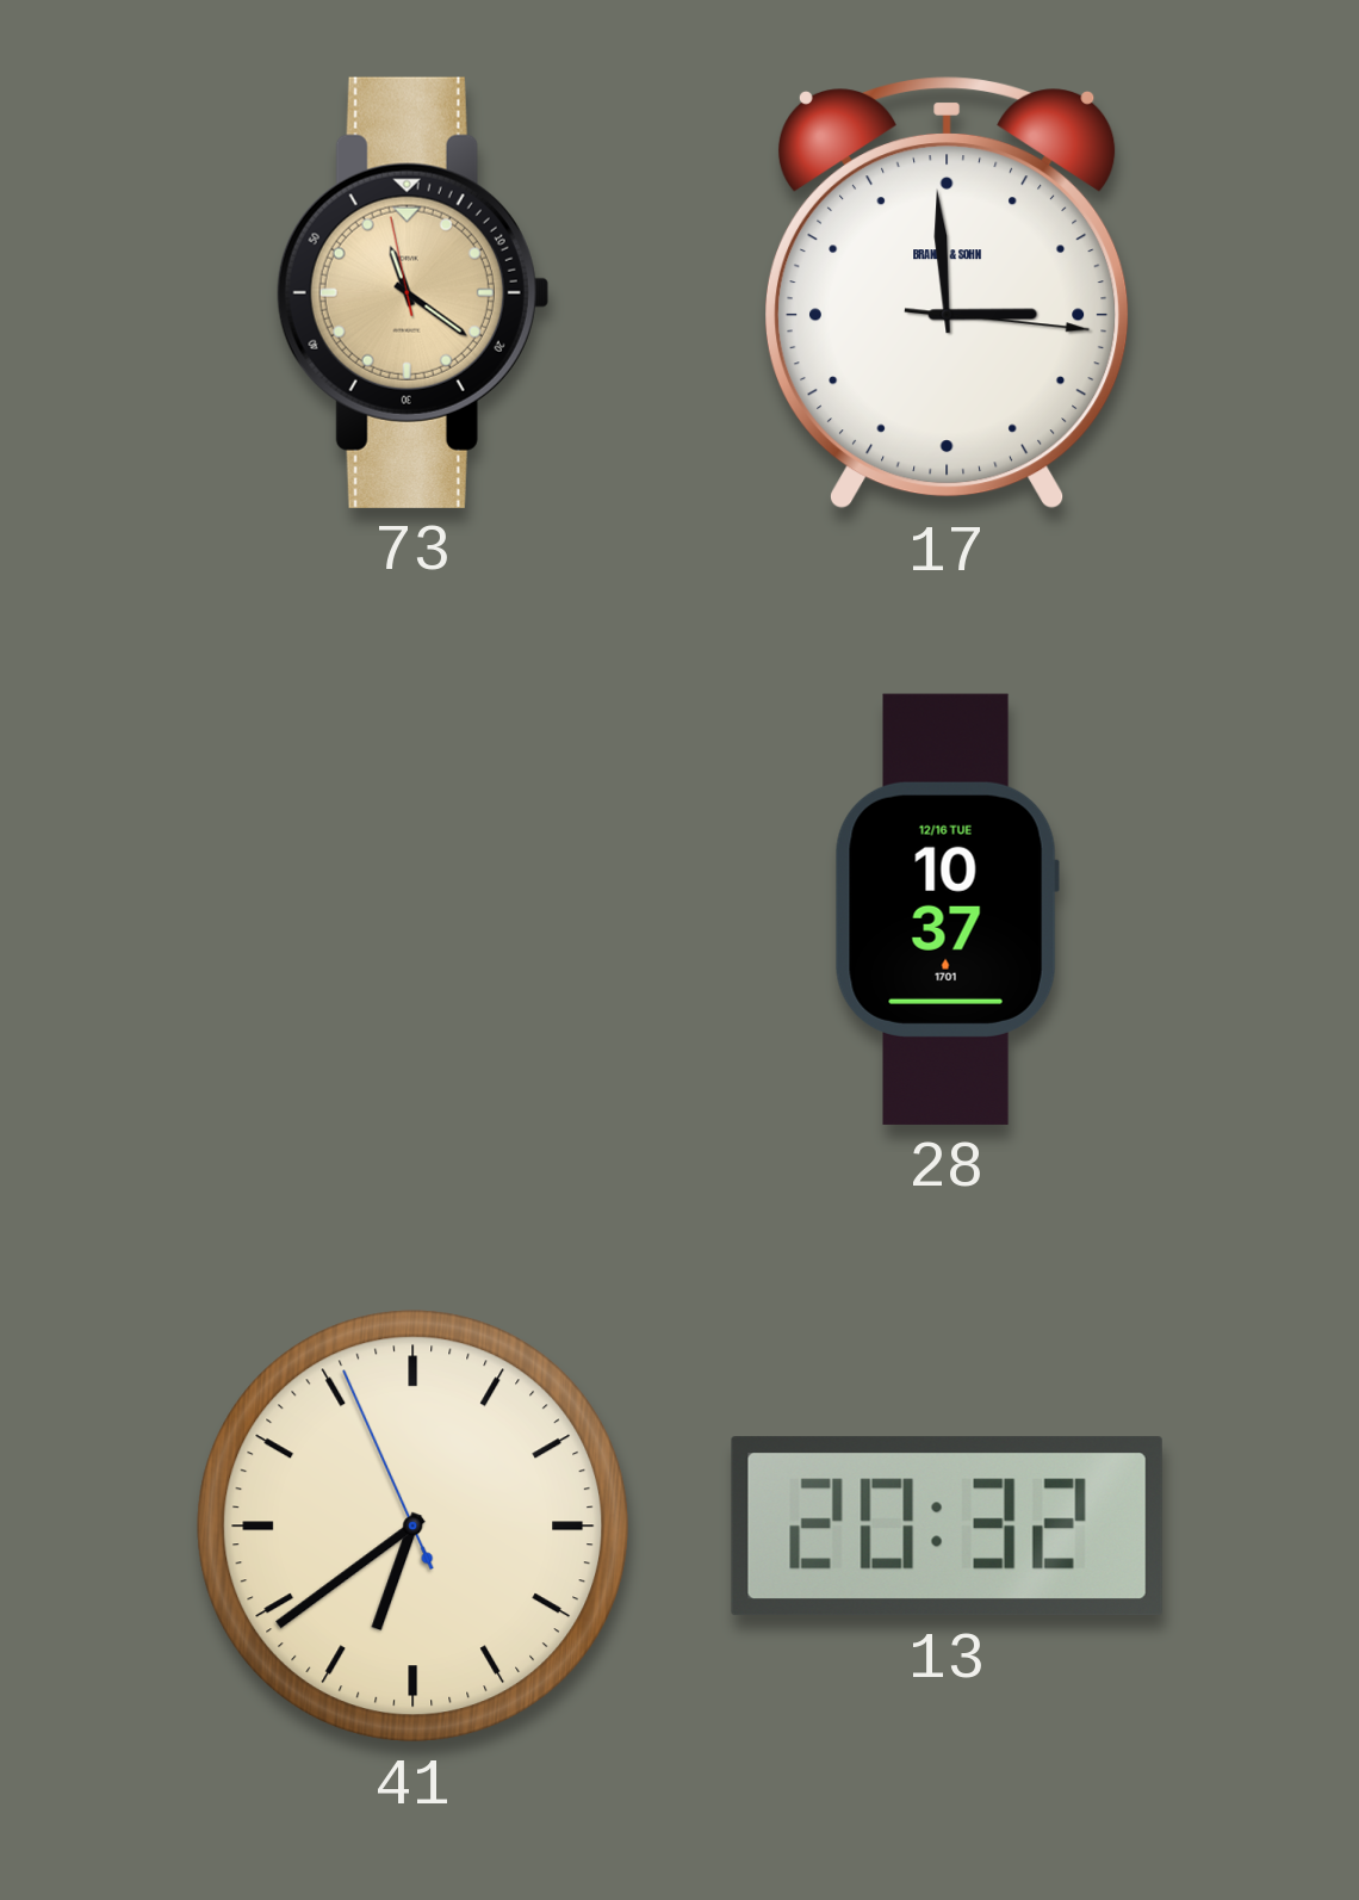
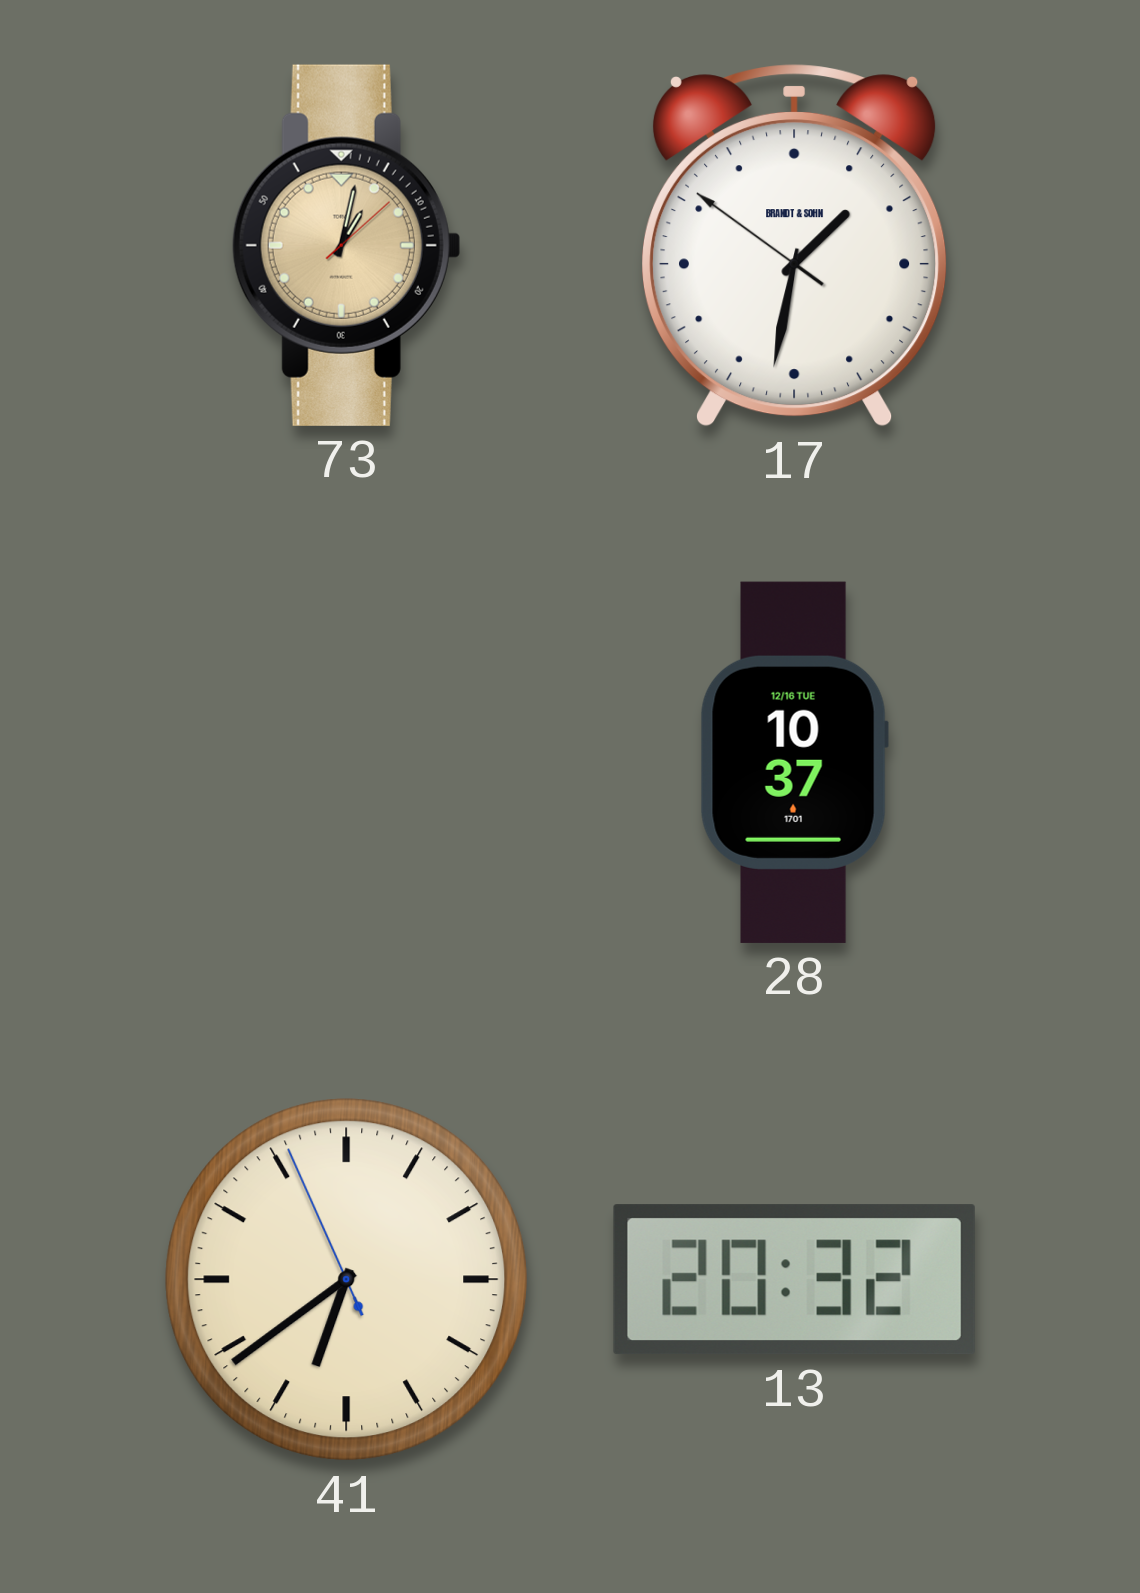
73: 11:20 -> 1:02 (346, 245)
17: 2:59 -> 1:31 (795, 246)
